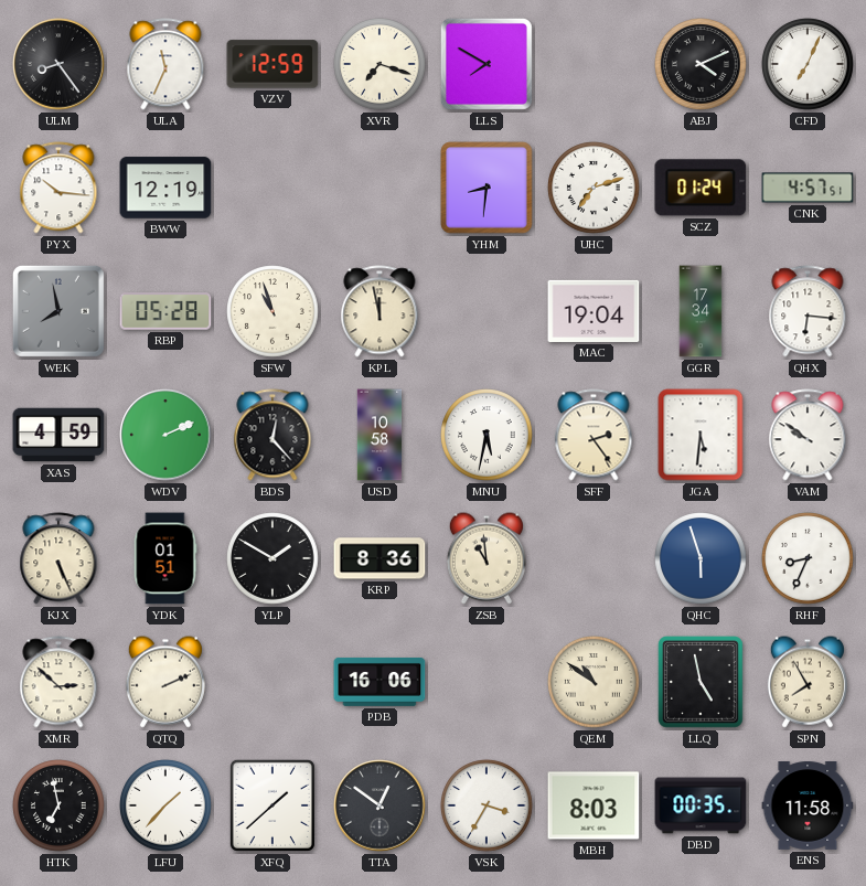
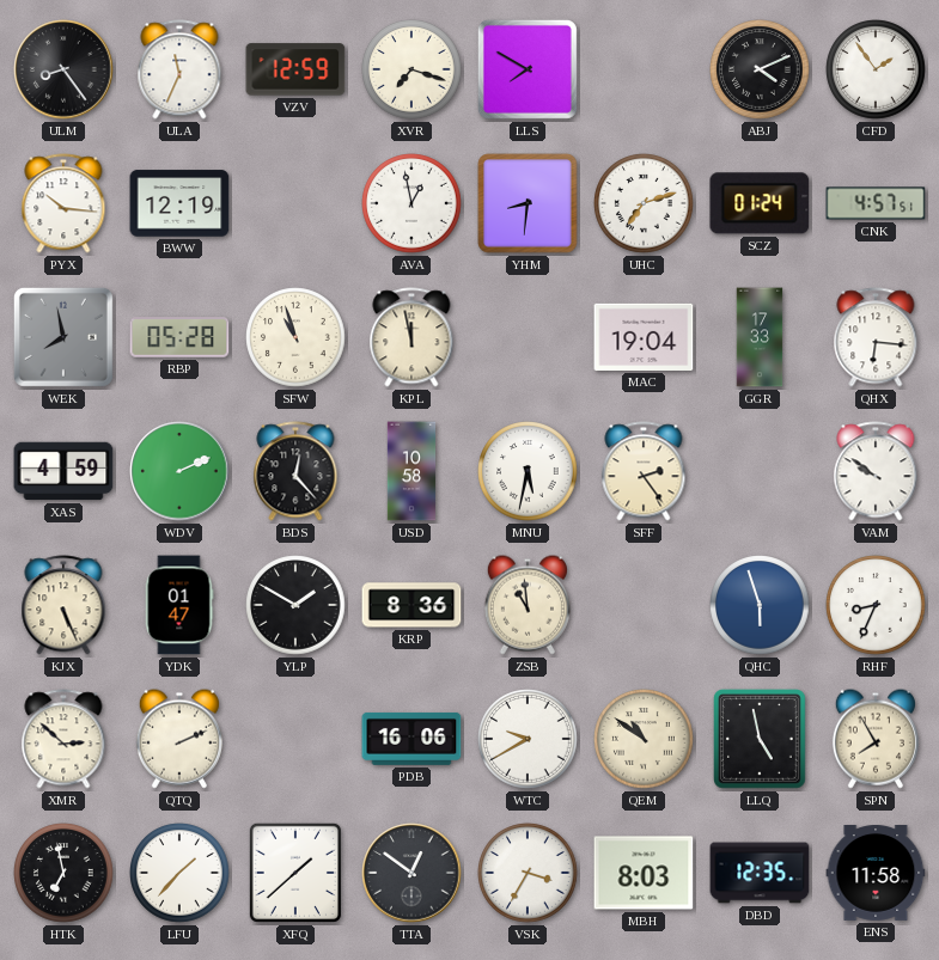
CFD: 7:04 -> 1:54 (876, 69)
AVA: none -> 12:58 (411, 203)
GGR: 17:34 -> 17:33 (760, 337)
JGA: 5:31 -> none (701, 435)
YDK: 01:51 -> 01:47 (179, 605)
WTC: none -> 9:40 (528, 739)
DBD: 00:35 -> 12:35 (760, 873)
